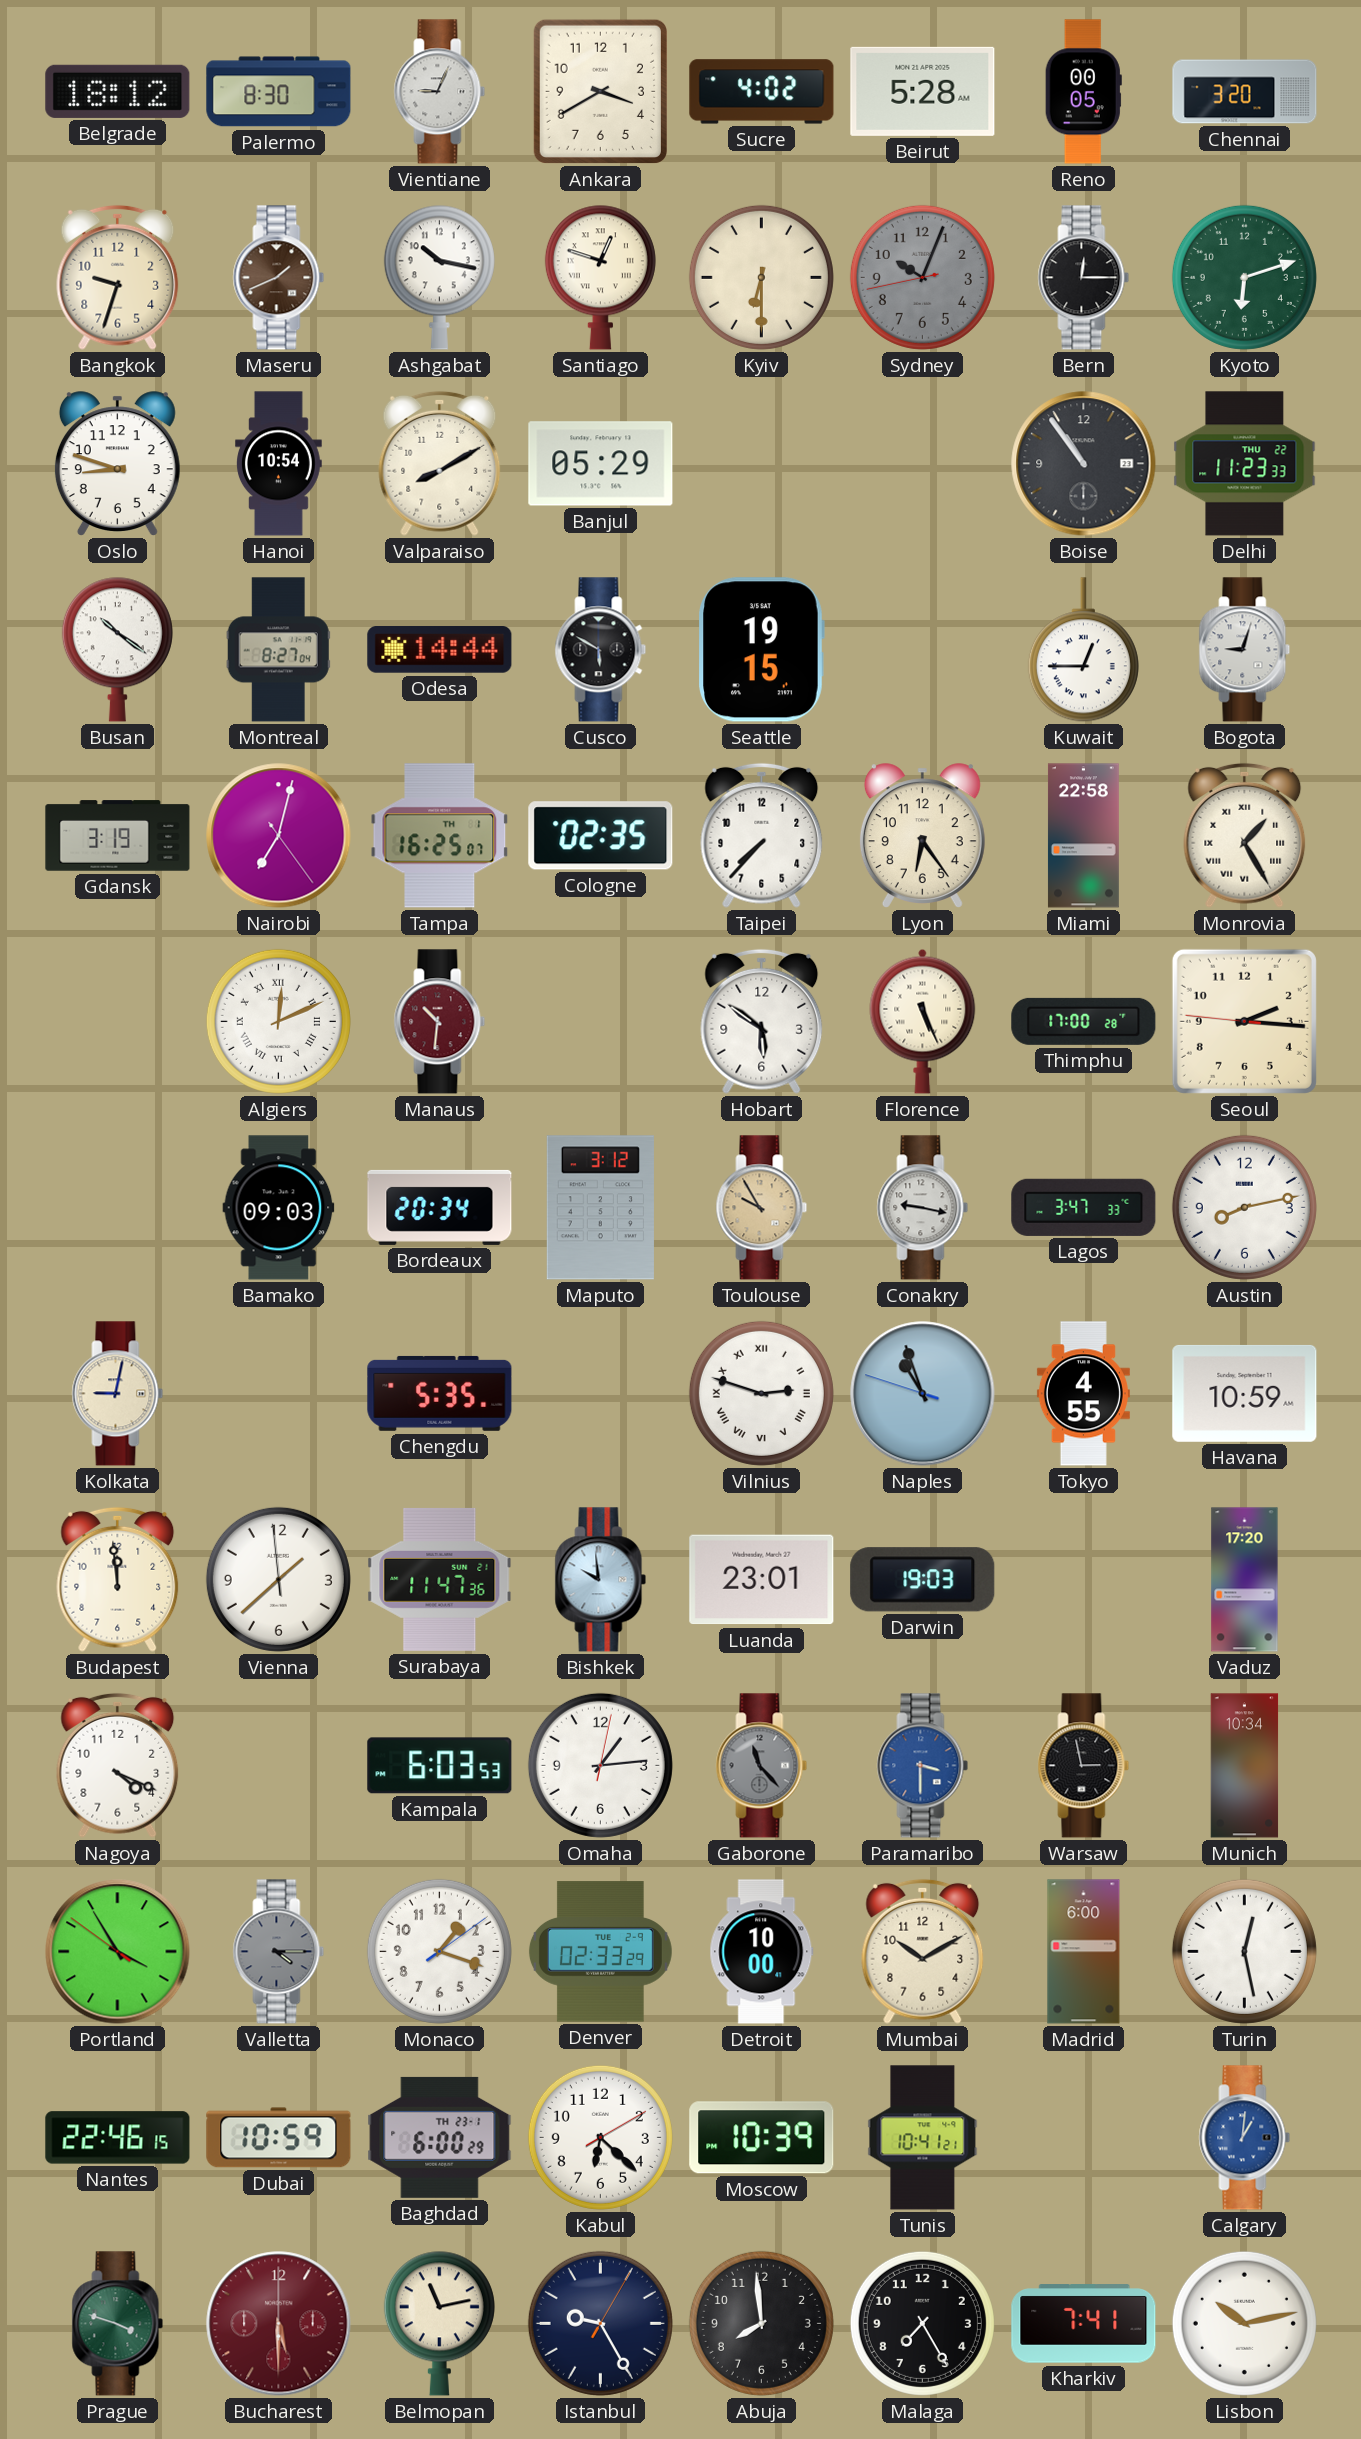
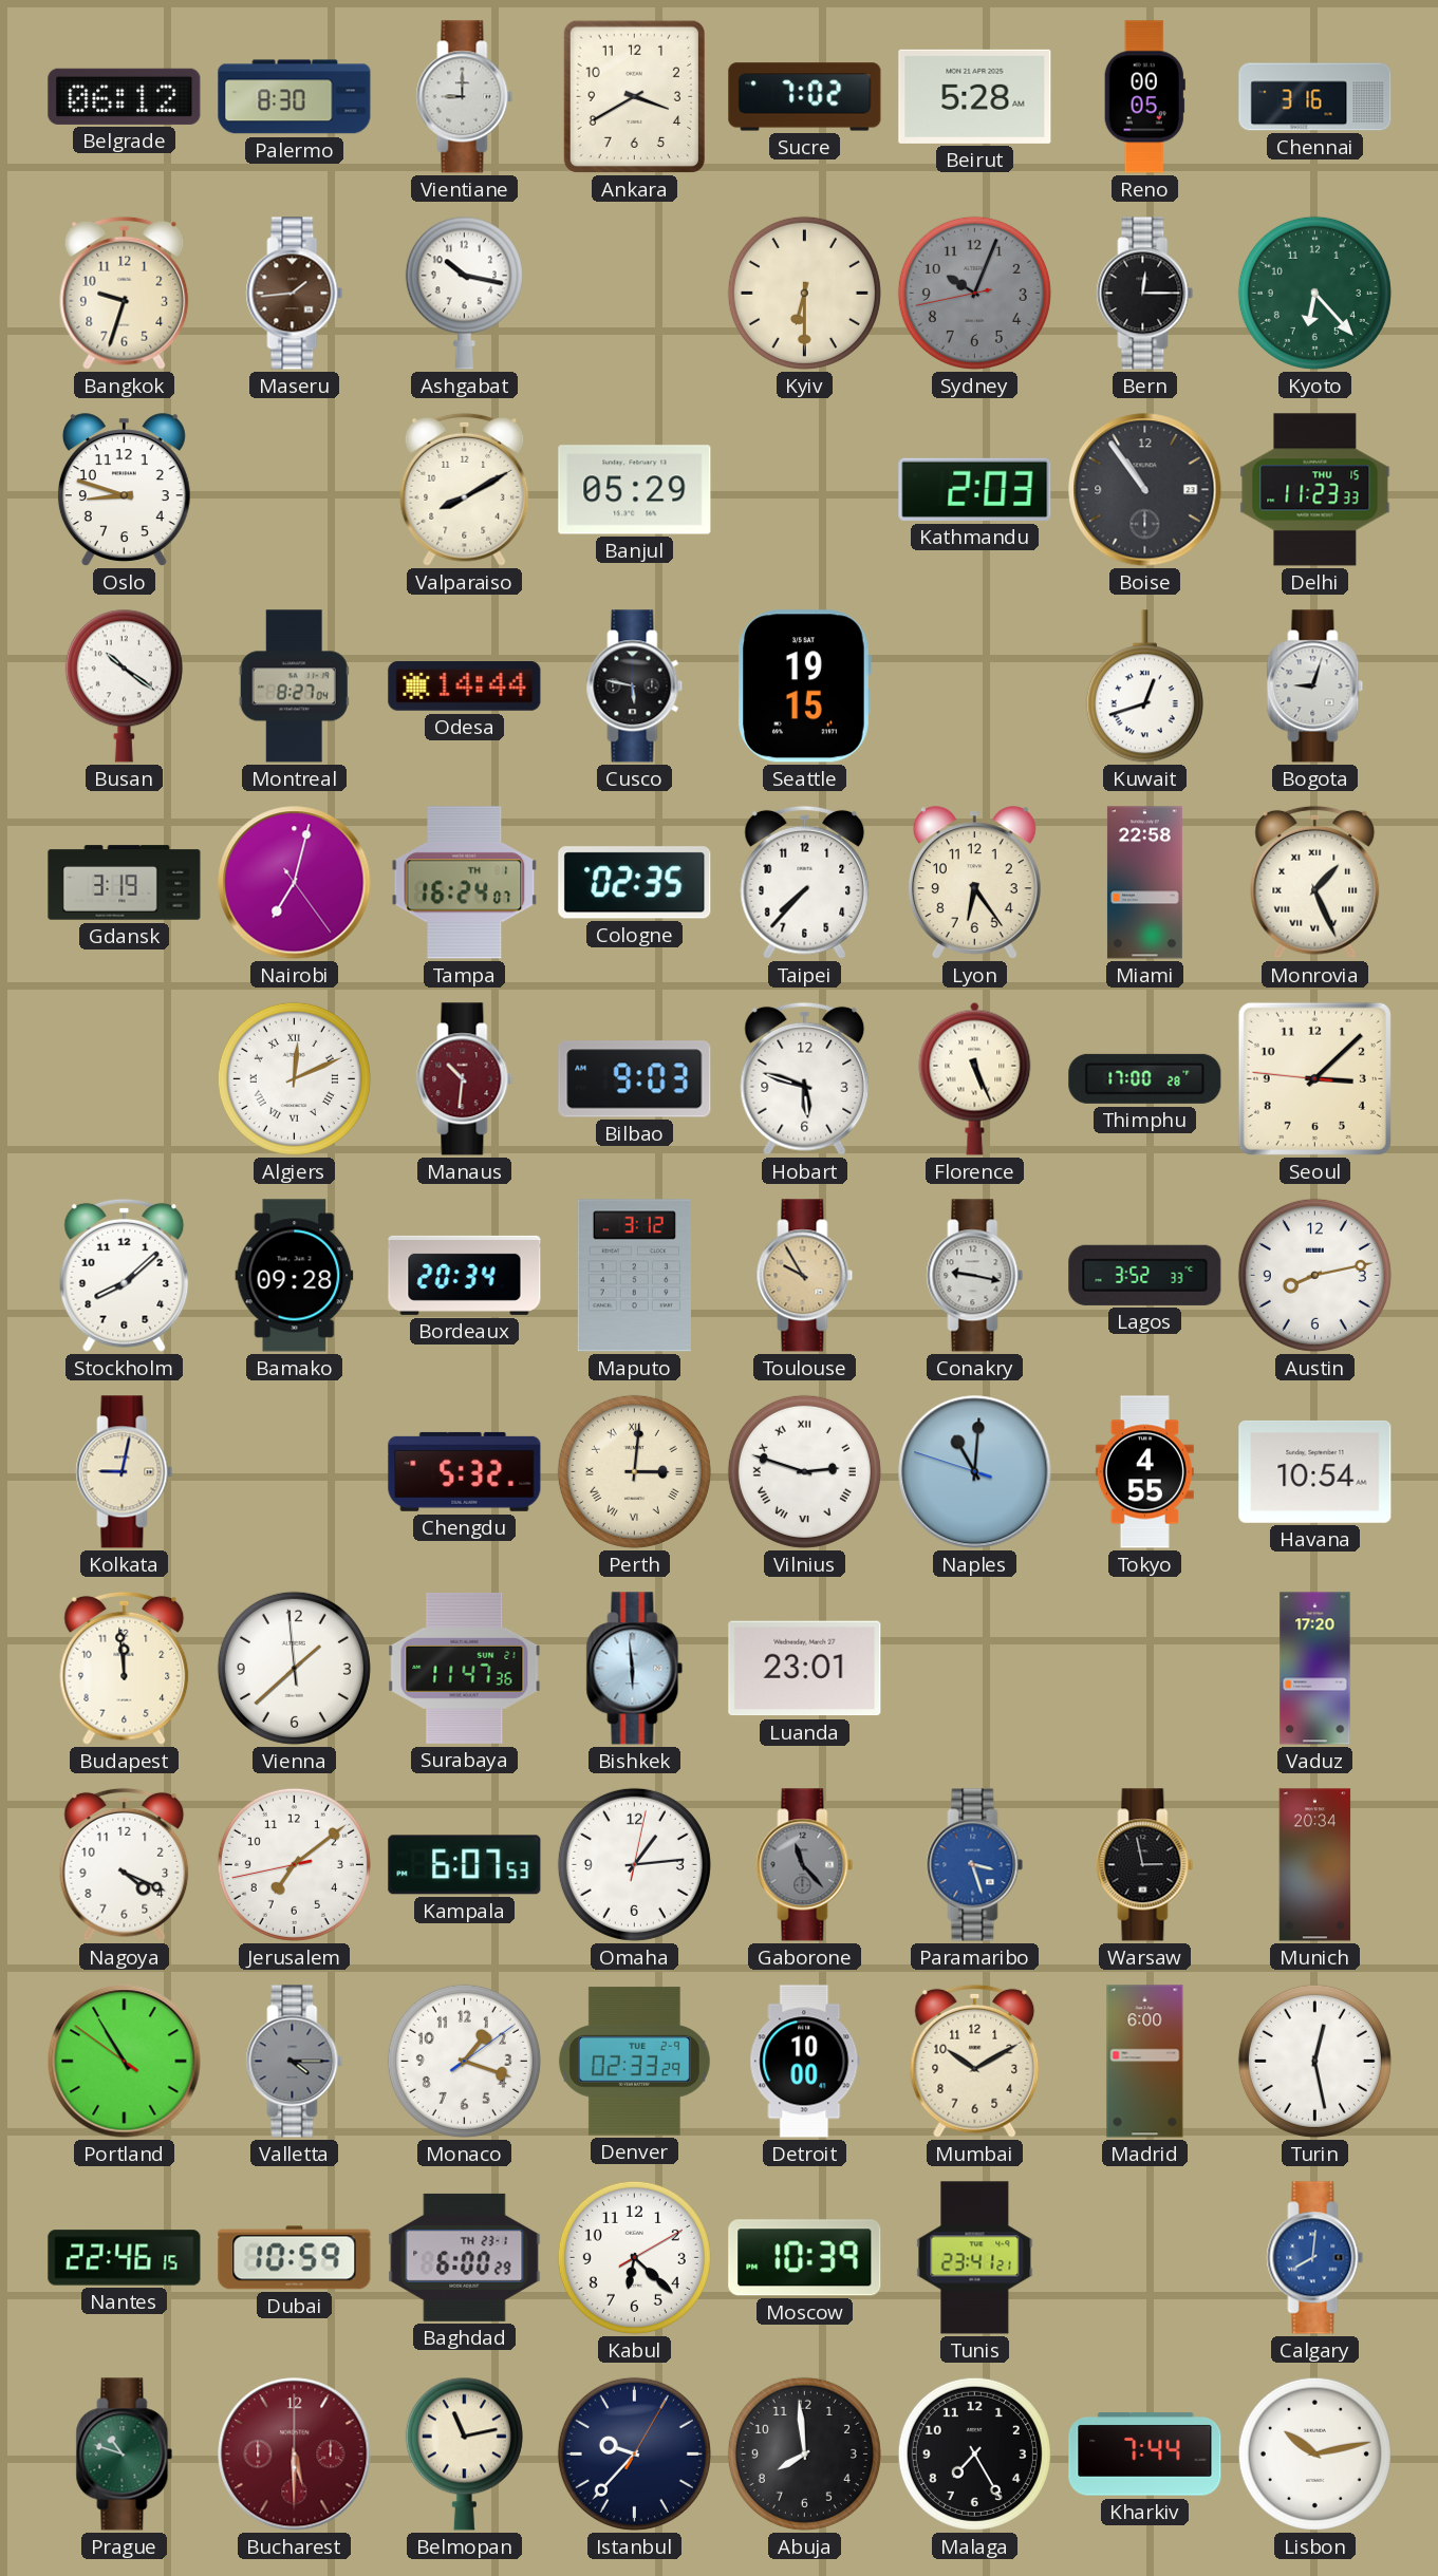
Belgrade: 18:12 -> 06:12 (125, 96)
Vientiane: 9:04 -> 9:00 (465, 97)
Sucre: 4:02 -> 7:02 (805, 97)
Chennai: 3:20 -> 3:16 (1315, 97)
Maseru: 1:41 -> 1:44 (295, 294)
Santiago: 12:48 -> none (600, 277)
Kyoto: 6:12 -> 6:23 (1314, 293)
Hanoi: 10:54 -> none (279, 464)
Kathmandu: none -> 2:03 (975, 489)
Delhi date: THU 22 -> THU 15 (1315, 490)
Cusco: 5:50 -> 5:47 (635, 687)
Kuwait: 12:45 -> 12:42 (1144, 687)
Tampa: 16:25 -> 16:24 (465, 883)
Monrovia: 1:25 -> 1:26 (1315, 882)
Bilbao: none -> 9:03 (635, 1079)
Hobart: 5:51 -> 5:48 (805, 1078)
Seoul: 2:15 -> 3:07 (1314, 1078)
Stockholm: none -> 8:08 (125, 1275)
Bamako: 09:03 -> 09:28 (295, 1276)
Lagos: 3:47 -> 3:52 (1145, 1275)
Chengdu: 5:35 -> 5:32 (465, 1471)
Perth: none -> 3:01 (634, 1471)
Naples: 10:56 -> 11:00 (975, 1472)
Havana: 10:59 -> 10:54 (1315, 1471)
Bishkek: 9:59 -> 5:59 (635, 1669)
Darwin: 19:03 -> none (923, 1580)
Jerusalem: none -> 7:08 (294, 1864)
Kampala: 6:03 -> 6:07 (465, 1865)
Paramaribo: 3:30 -> 3:27 (975, 1865)
Munich: 10:34 -> 20:34 (1315, 1865)
Portland: 3:54 -> 10:54 (125, 2062)
Tunis: 10:41 -> 23:41 (975, 2258)
Calgary: 1:01 -> 8:01 (1315, 2258)
Prague: 3:48 -> 10:48 (125, 2455)
Istanbul: 9:25 -> 9:37 (634, 2453)
Kharkiv: 7:41 -> 7:44 (1145, 2455)
